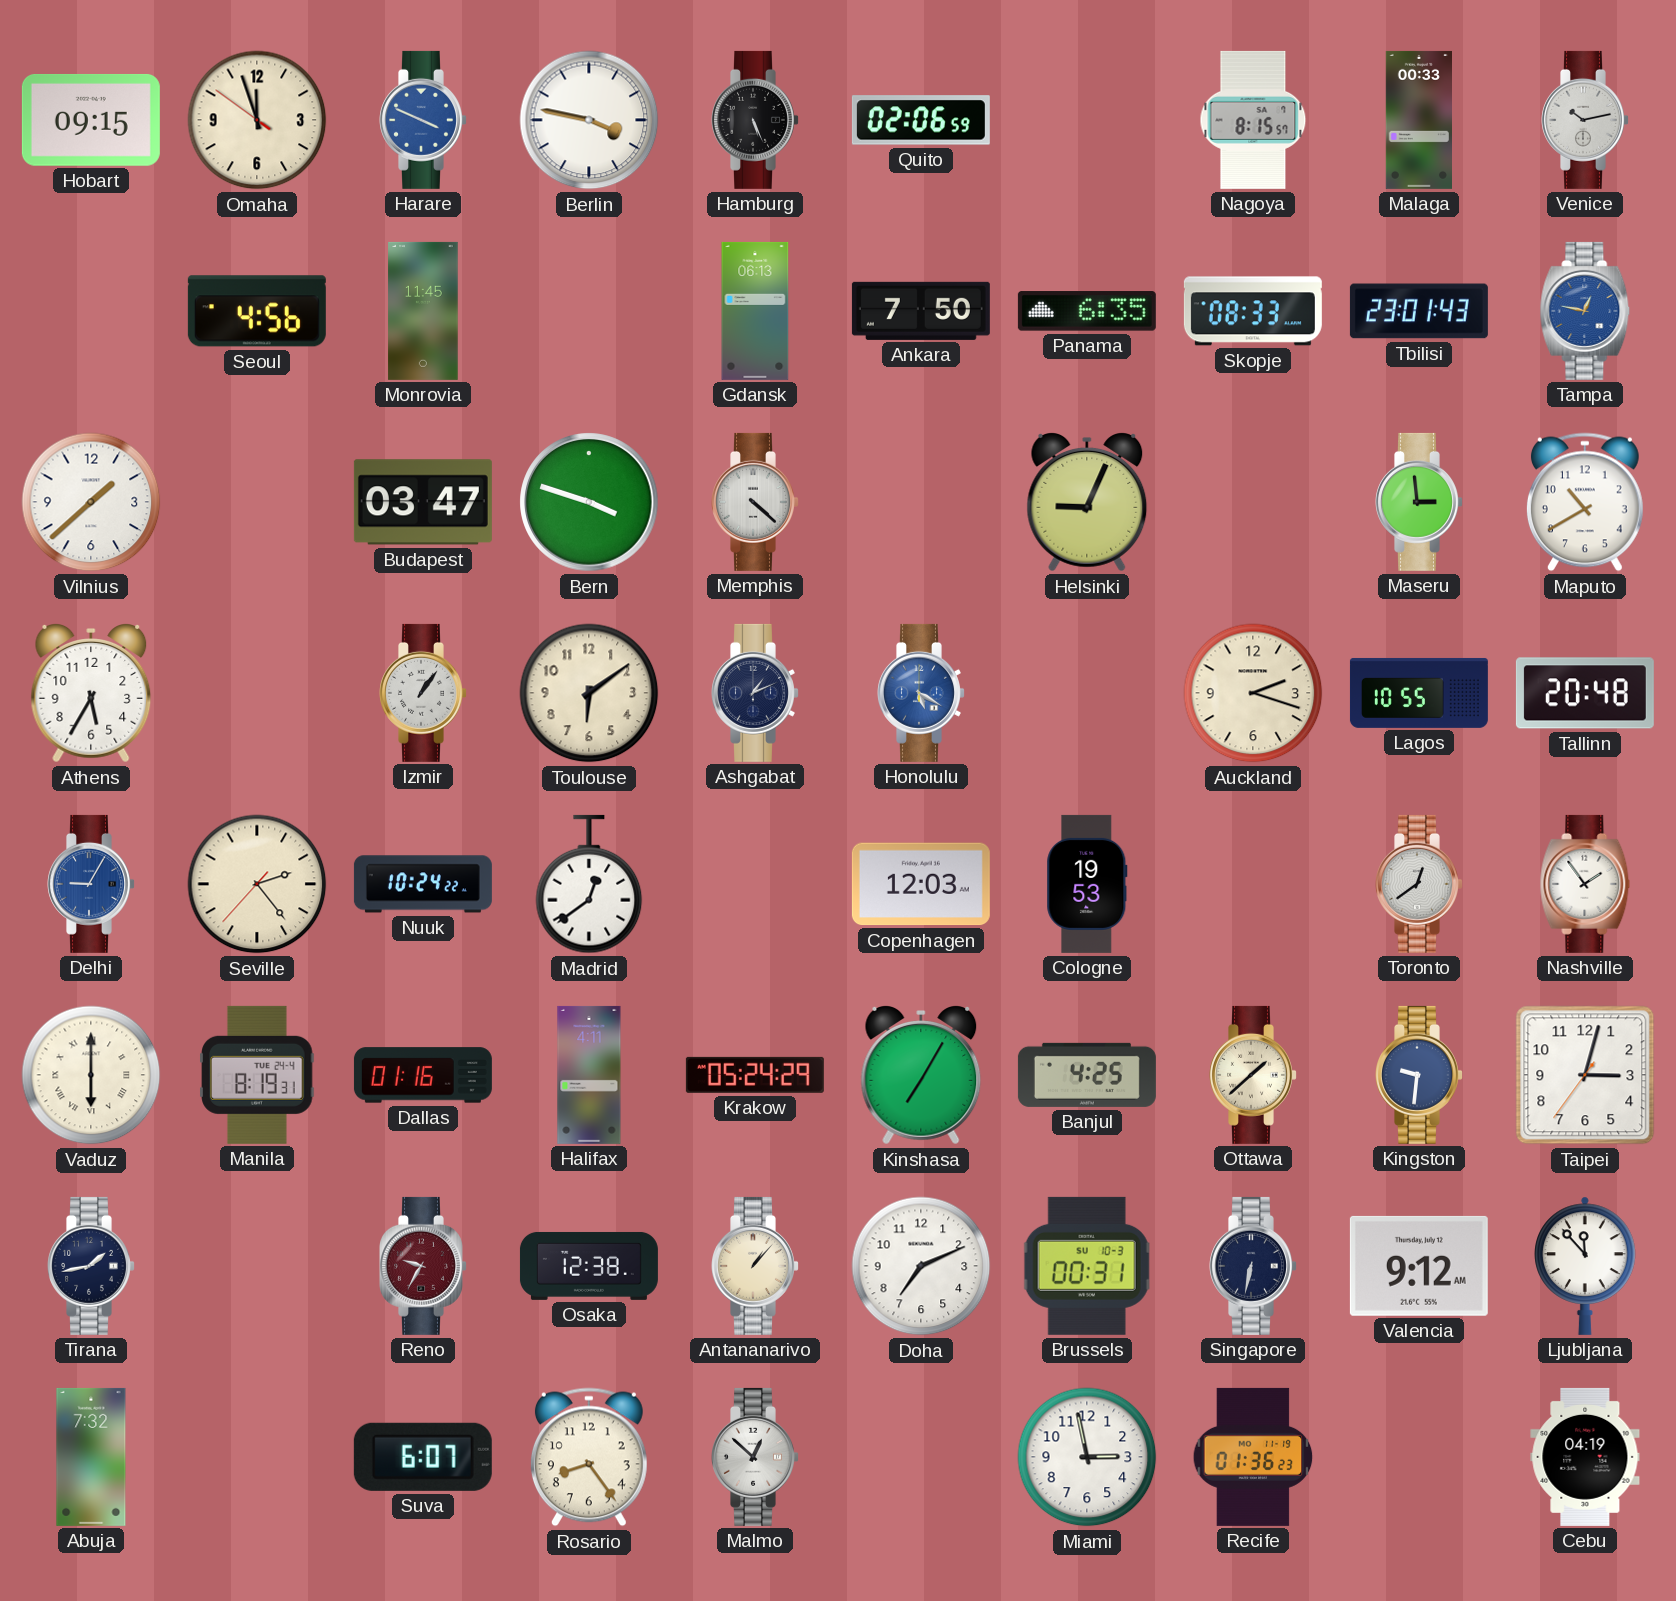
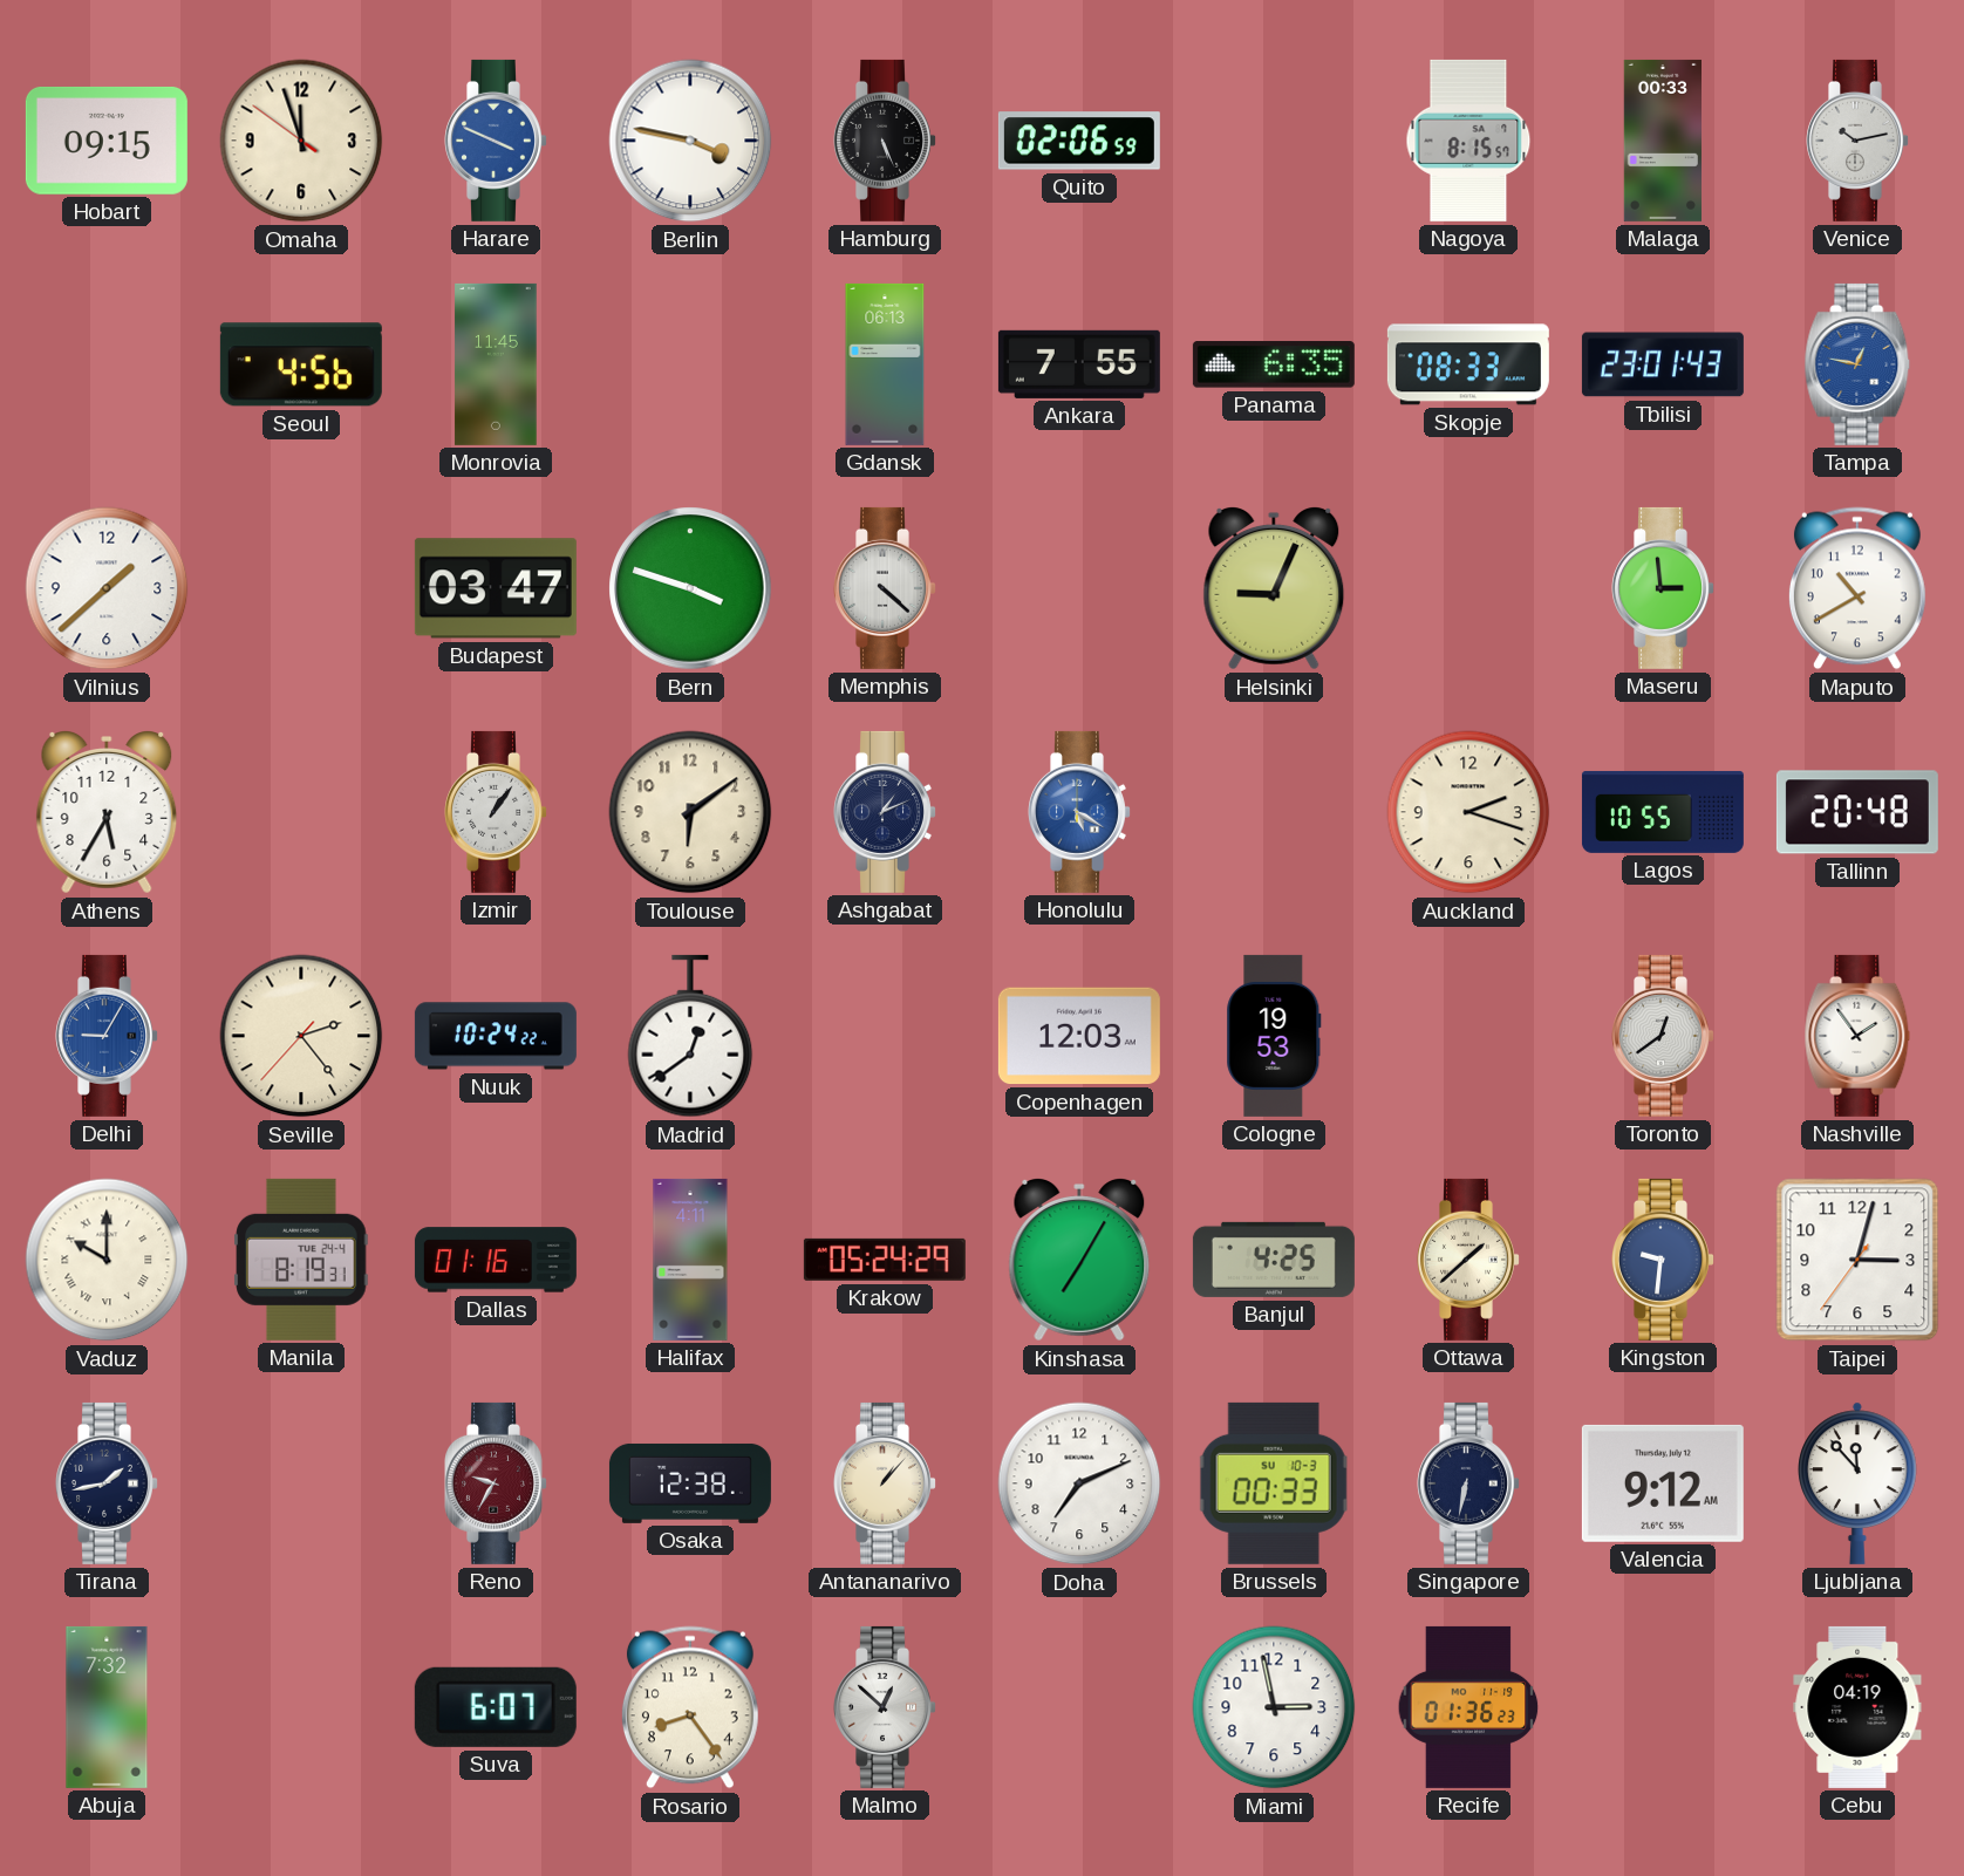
Ankara: 7:50 -> 7:55 (1079, 364)
Vaduz: 6:00 -> 10:00 (107, 1260)
Brussels: 00:31 -> 00:33 (1274, 1483)
